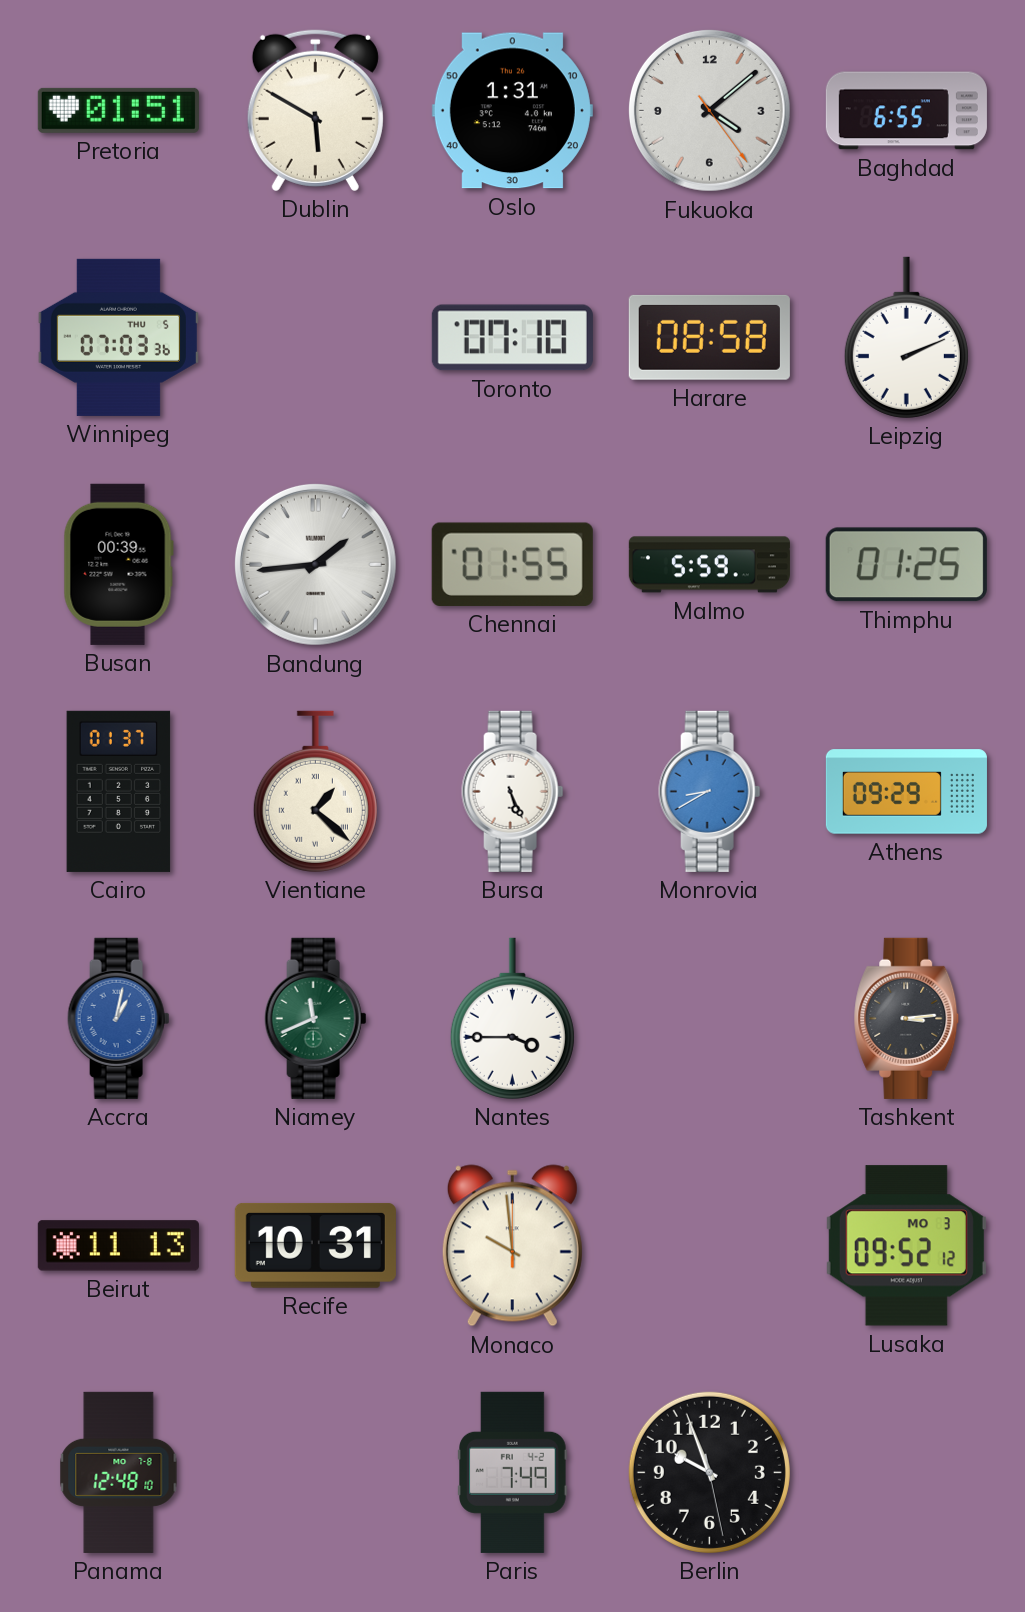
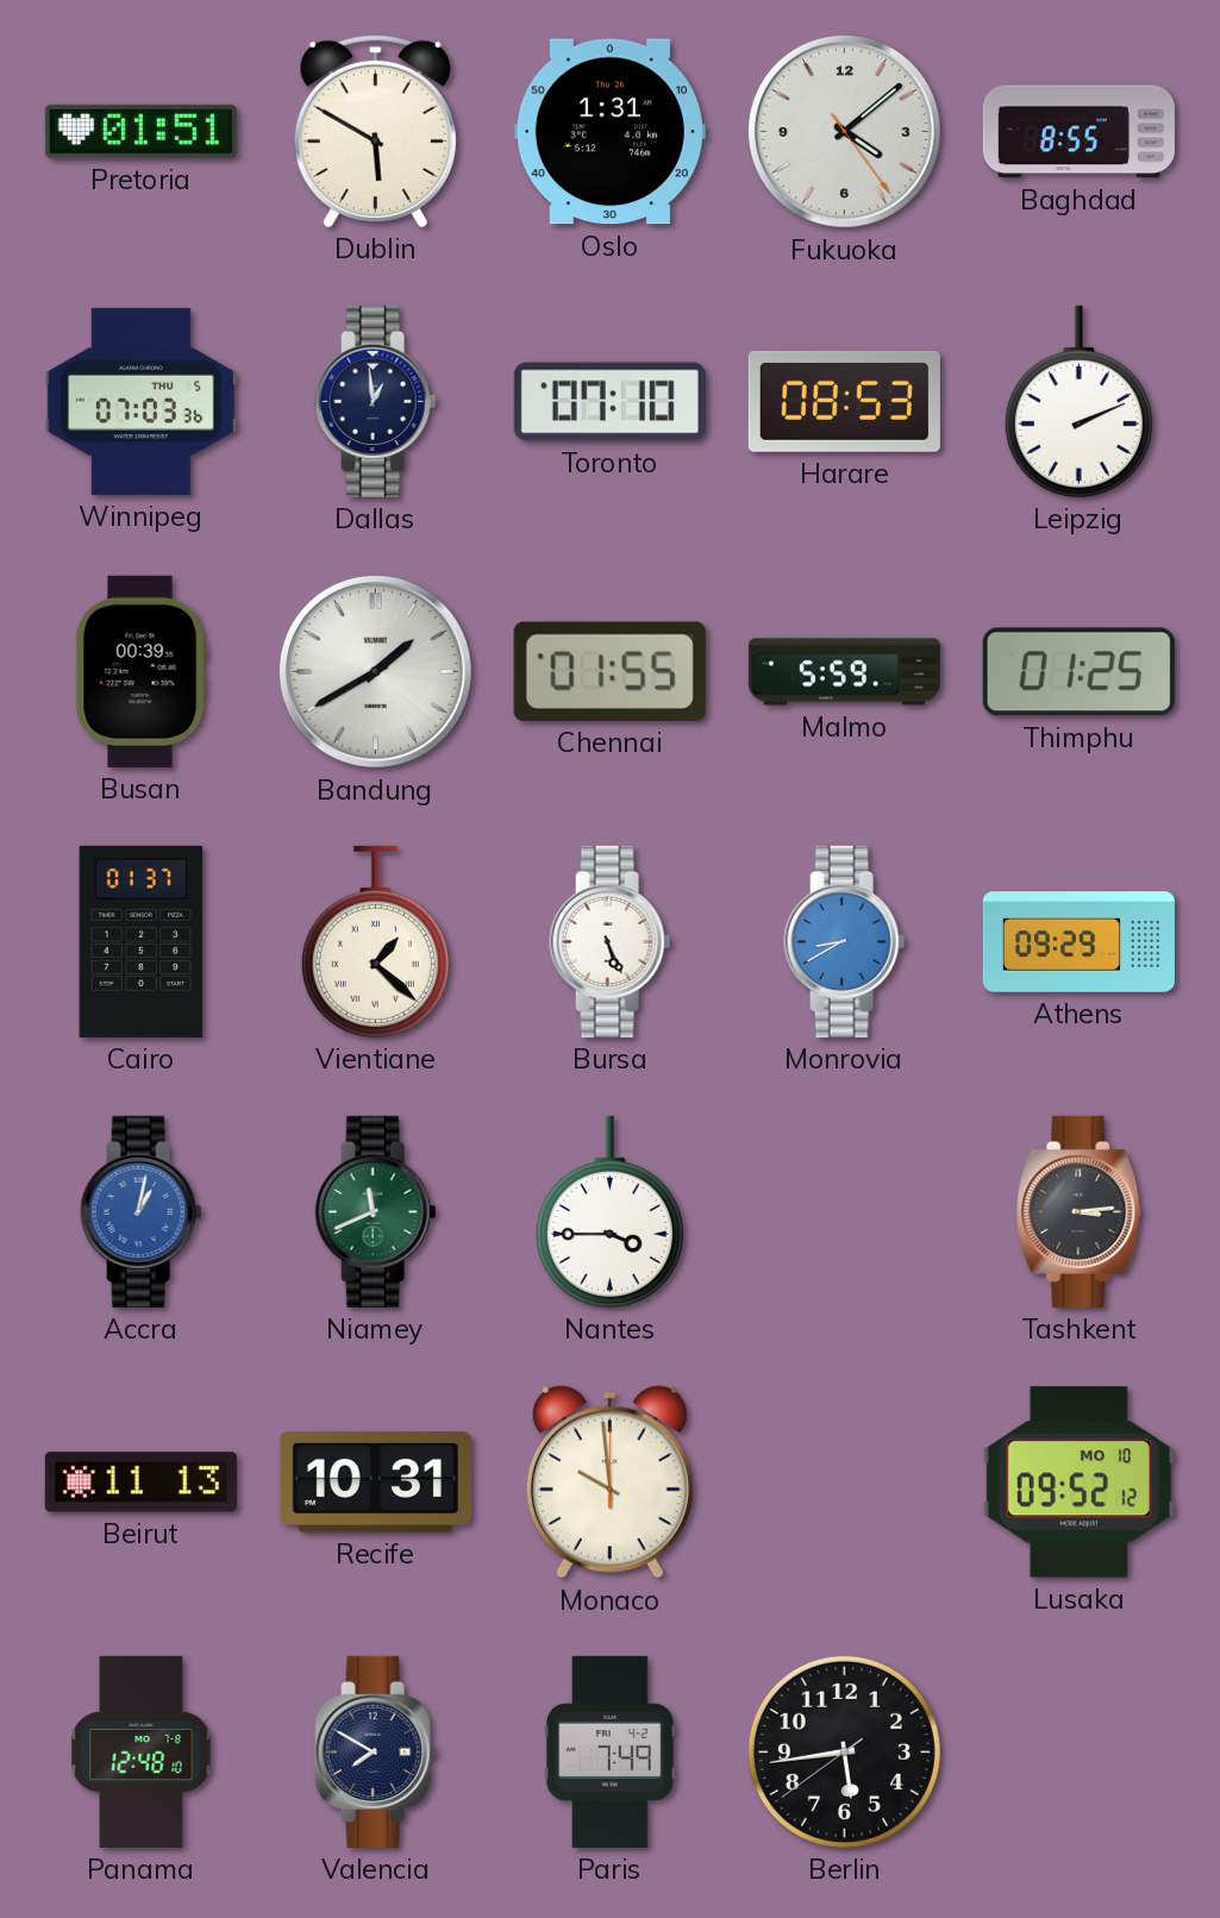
Baghdad: 6:55 -> 8:55 (1078, 132)
Dallas: none -> 12:59 (376, 401)
Harare: 08:58 -> 08:53 (844, 401)
Bandung: 1:44 -> 1:40 (375, 671)
Lusaka date: MO 3 -> MO 10 (1078, 1483)
Valencia: none -> 7:50 (376, 1751)
Berlin: 9:56 -> 5:43 (844, 1751)
